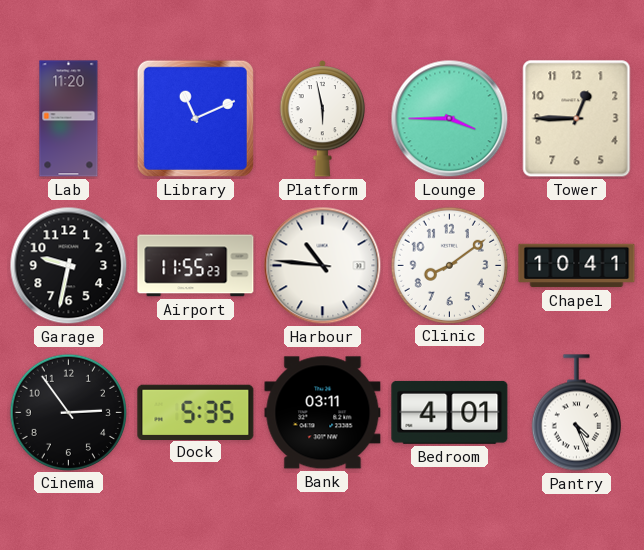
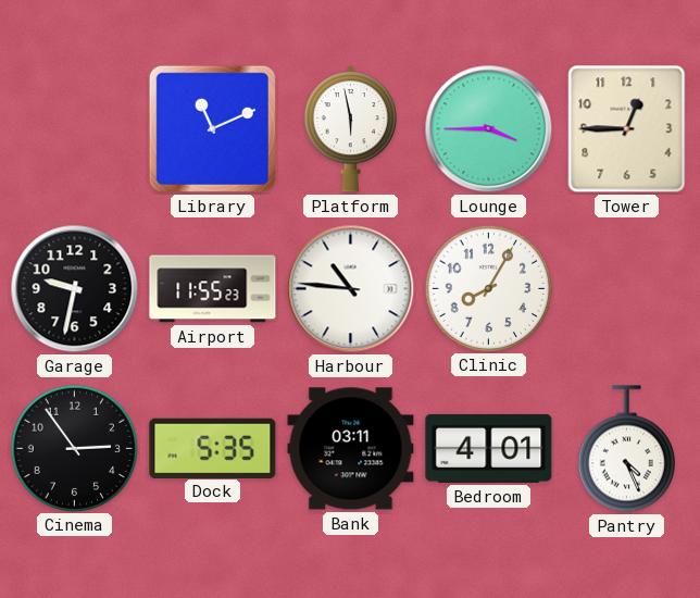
Lab: 11:20 -> none (69, 119)
Clinic: 8:09 -> 8:05 (488, 288)
Chapel: 10:41 -> none (577, 266)
